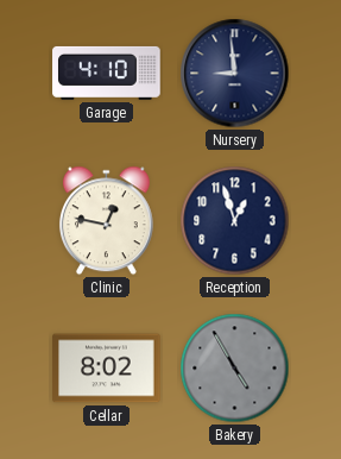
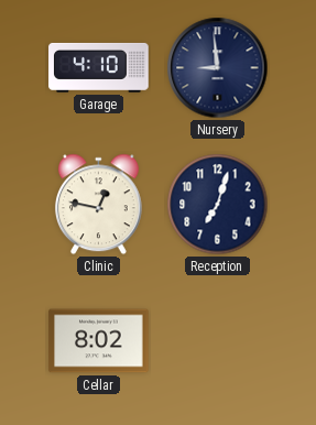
Reception: 12:57 -> 7:03 (218, 205)
Bakery: 4:55 -> none (235, 369)
